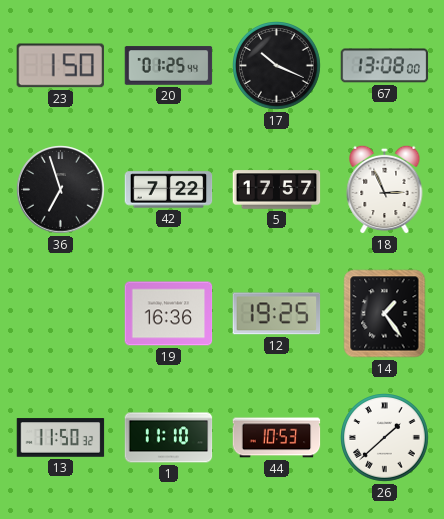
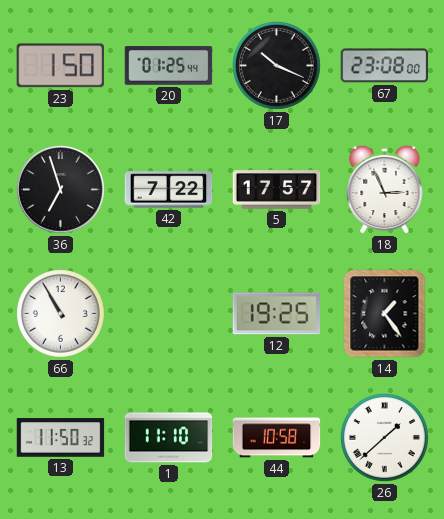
67: 13:08 -> 23:08 (385, 66)
66: none -> 10:55 (61, 314)
19: 16:36 -> none (169, 314)
44: 10:53 -> 10:58 (277, 438)
